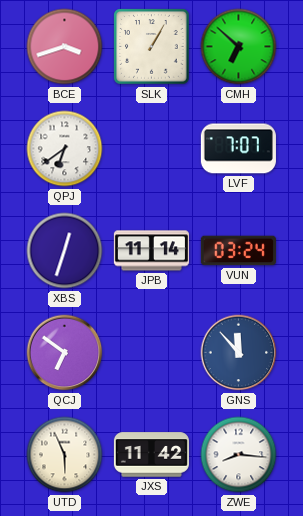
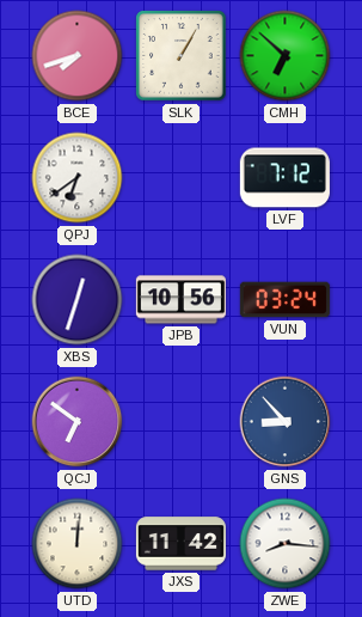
BCE: 3:42 -> 7:42 (78, 56)
LVF: 7:07 -> 7:12 (284, 178)
JPB: 11:14 -> 10:56 (180, 300)
GNS: 11:53 -> 8:53 (286, 422)
UTD: 5:56 -> 12:01 (78, 544)
